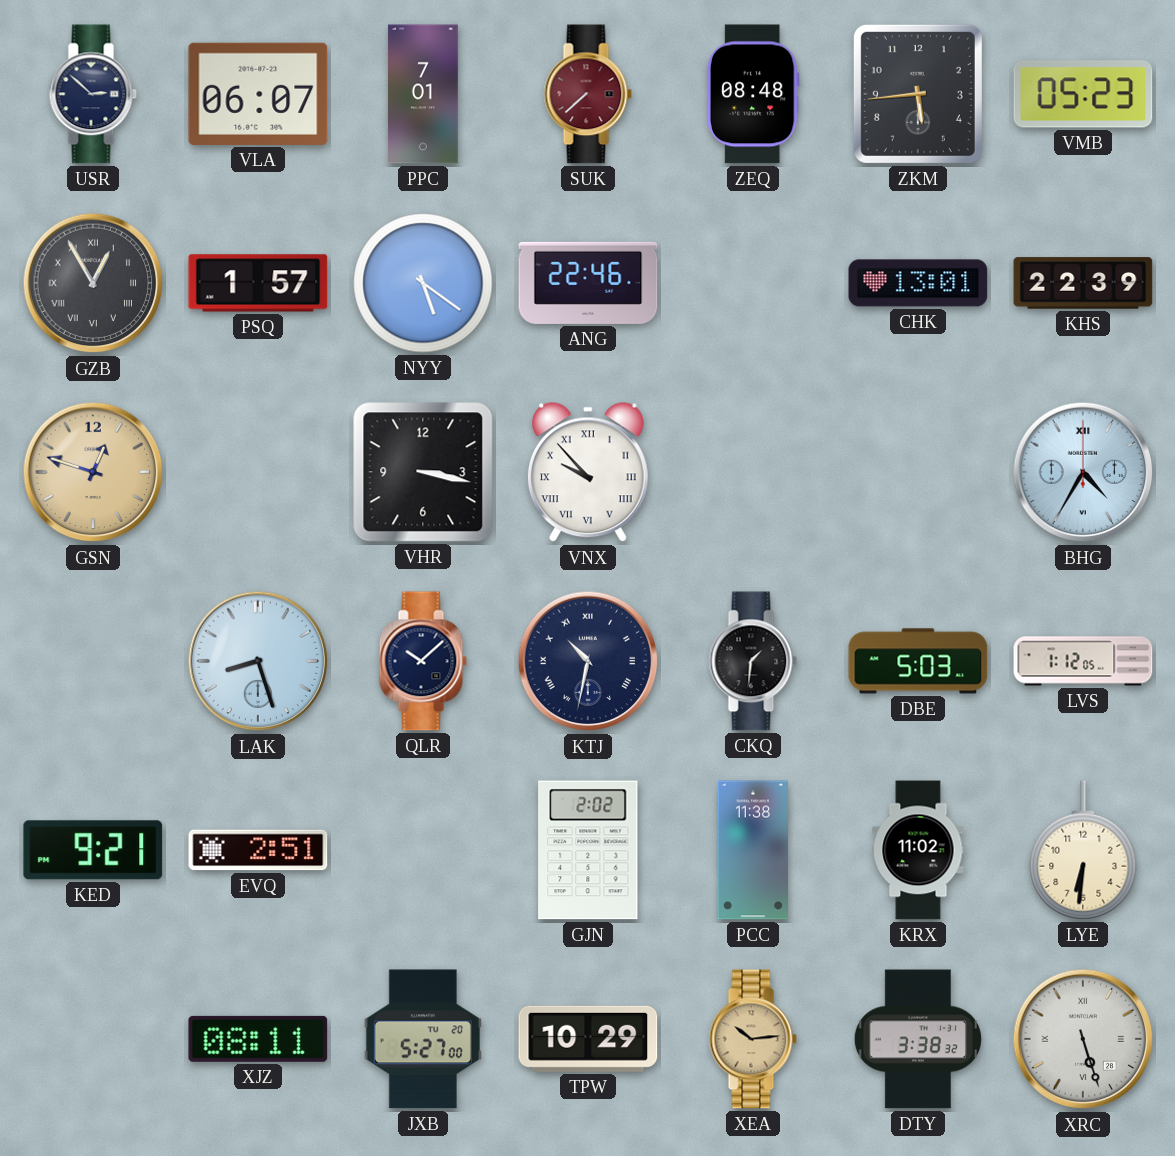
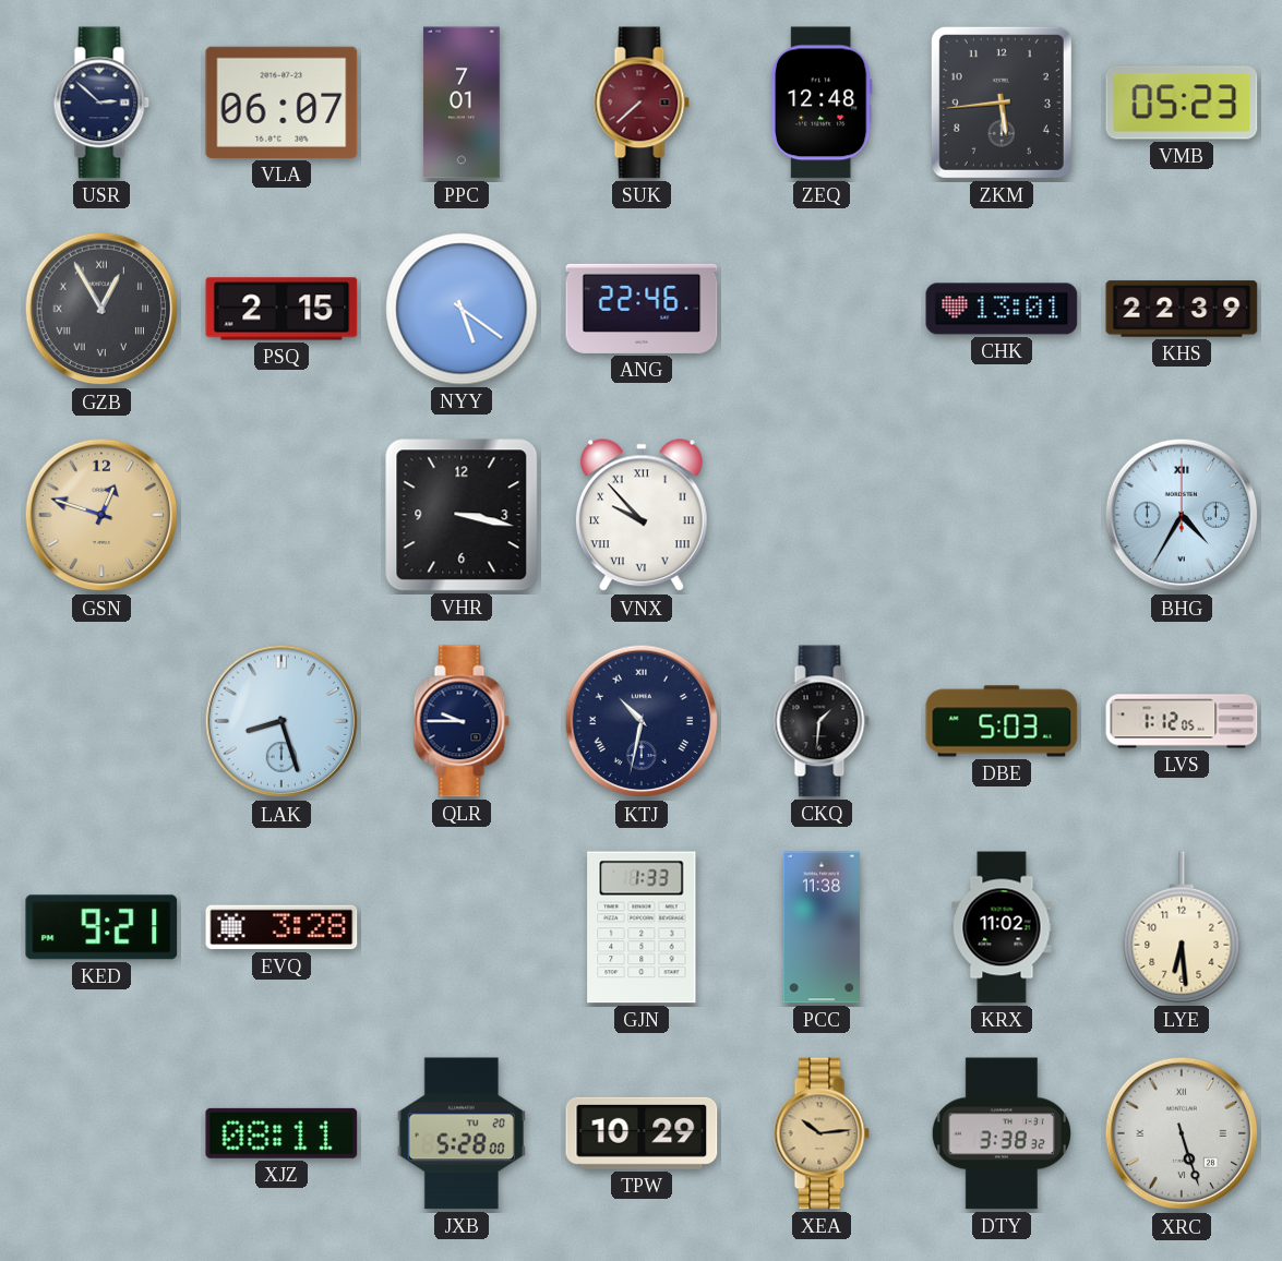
ZEQ: 08:48 -> 12:48 (822, 103)
PSQ: 1:57 -> 2:15 (281, 309)
QLR: 10:08 -> 9:45 (462, 721)
EVQ: 2:51 -> 3:28 (281, 927)
GJN: 2:02 -> 1:33 (642, 927)
LYE: 6:31 -> 6:29 (1182, 927)
JXB: 5:27 -> 5:28 (462, 1133)
